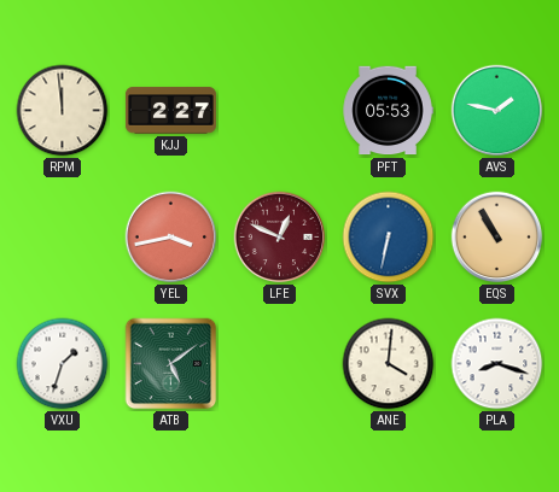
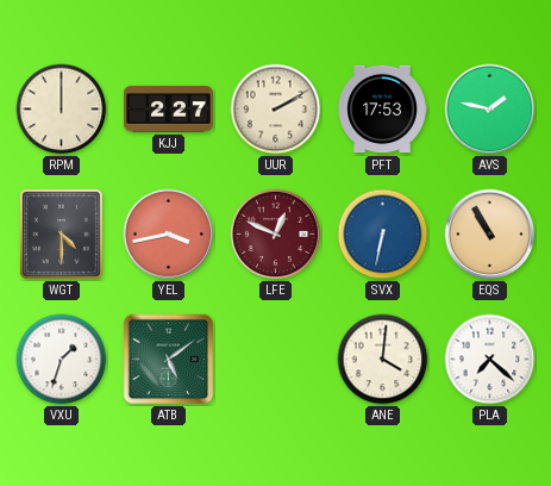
RPM: 11:59 -> 12:00 (62, 110)
UUR: none -> 2:10 (276, 110)
PFT: 05:53 -> 17:53 (382, 110)
WGT: none -> 4:30 (61, 233)
PLA: 8:18 -> 7:22 (490, 360)
